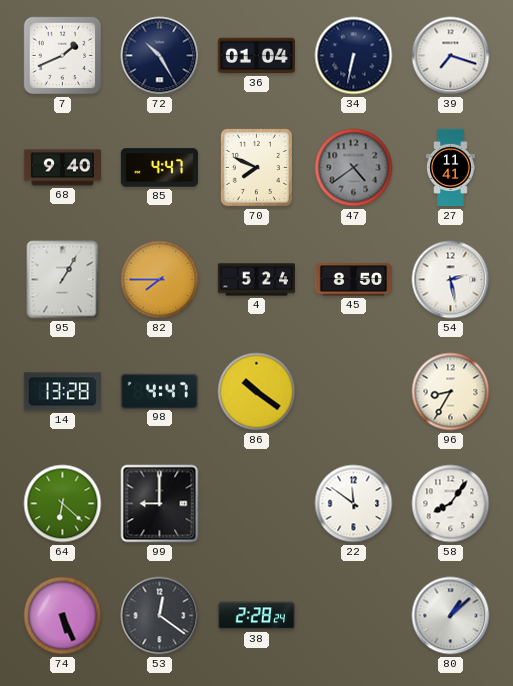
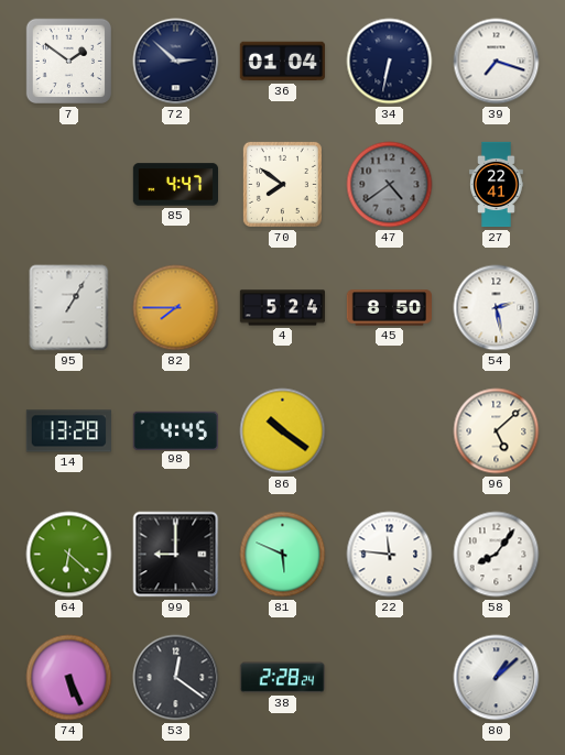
7: 1:41 -> 1:51 (69, 62)
72: 10:25 -> 2:52 (176, 62)
68: 9:40 -> none (62, 168)
70: 7:49 -> 7:51 (282, 184)
27: 11:41 -> 22:41 (497, 185)
98: 4:47 -> 4:45 (175, 430)
96: 8:35 -> 5:08 (497, 431)
81: none -> 5:49 (283, 555)
22: 11:51 -> 11:46 (390, 555)
